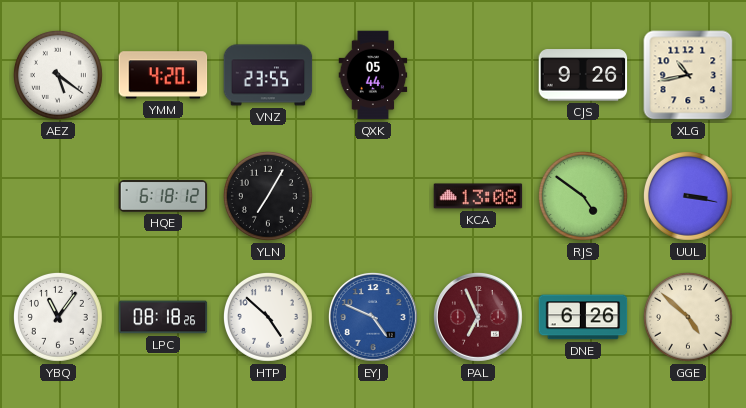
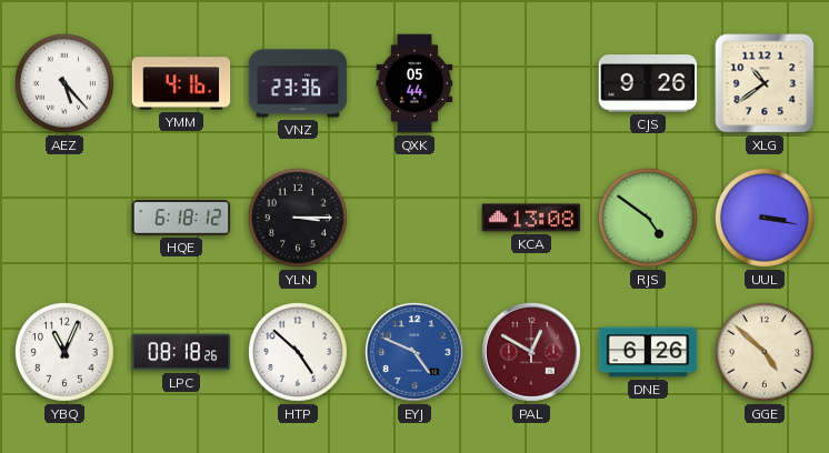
AEZ: 5:21 -> 5:23 (64, 83)
YMM: 4:20 -> 4:16 (181, 83)
VNZ: 23:55 -> 23:36 (298, 83)
XLG: 10:43 -> 10:39 (765, 83)
YLN: 7:05 -> 3:15 (298, 218)
YBQ: 11:06 -> 11:04 (64, 352)
PAL: 6:56 -> 12:50 (531, 352)
